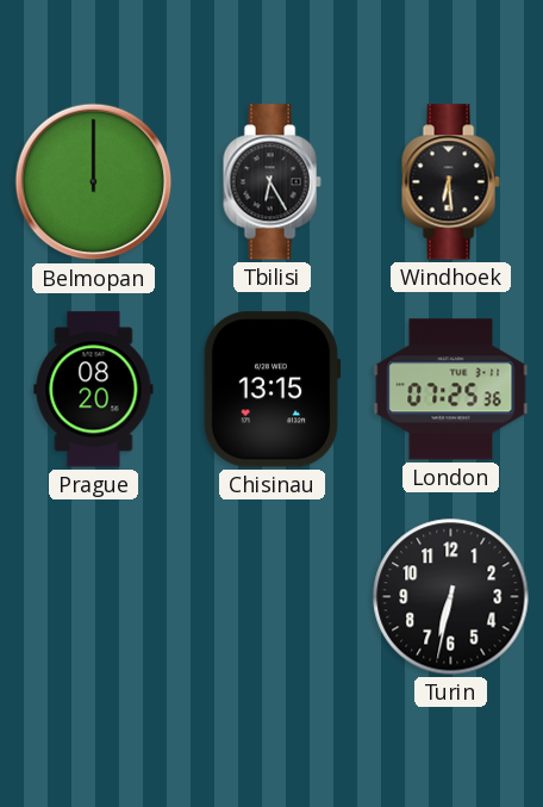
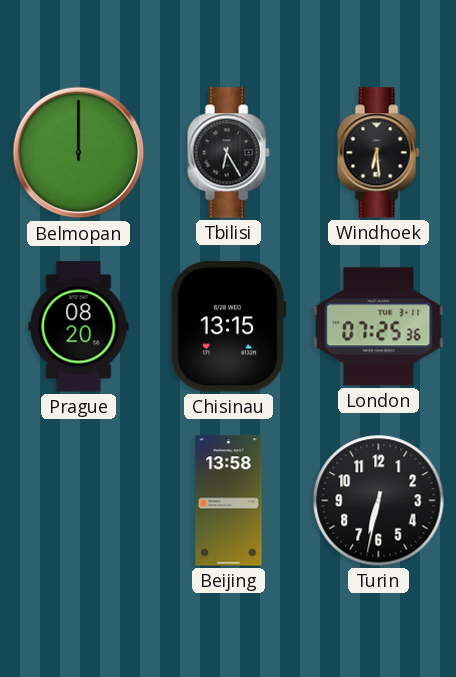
Beijing: none -> 13:58 (229, 501)
